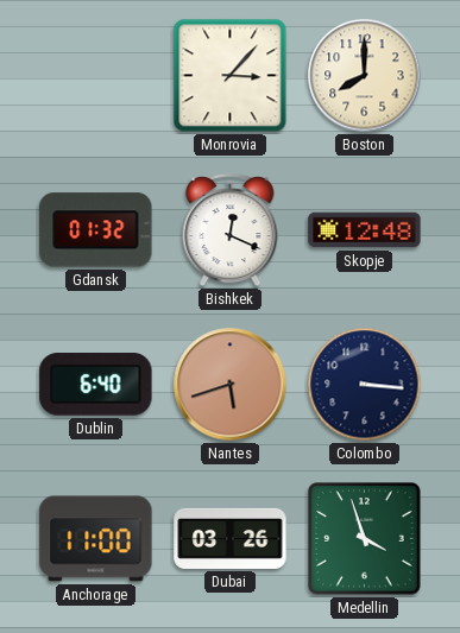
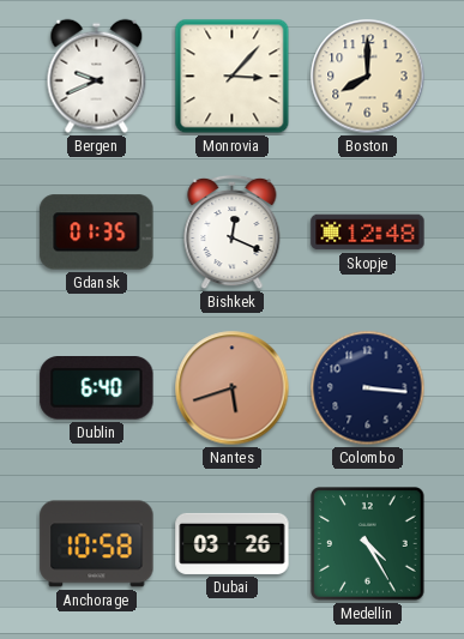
Bergen: none -> 9:41 (97, 77)
Gdansk: 01:32 -> 01:35 (97, 233)
Anchorage: 11:00 -> 10:58 (97, 544)
Medellin: 3:57 -> 4:25 (368, 544)
